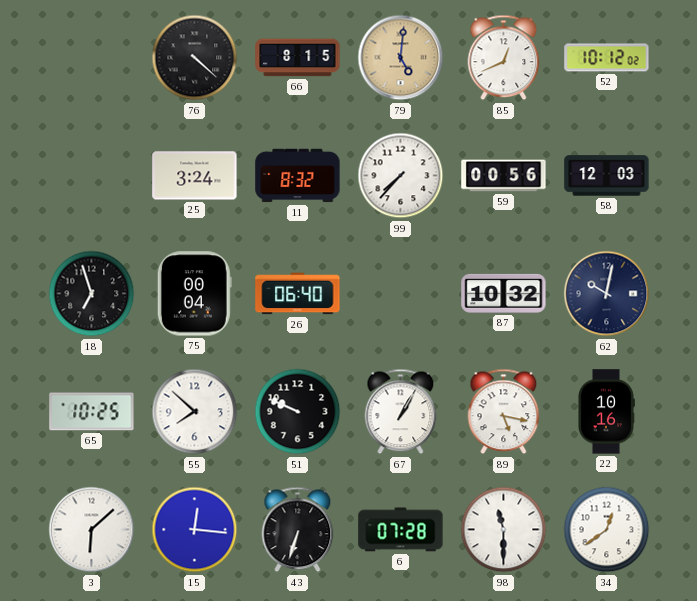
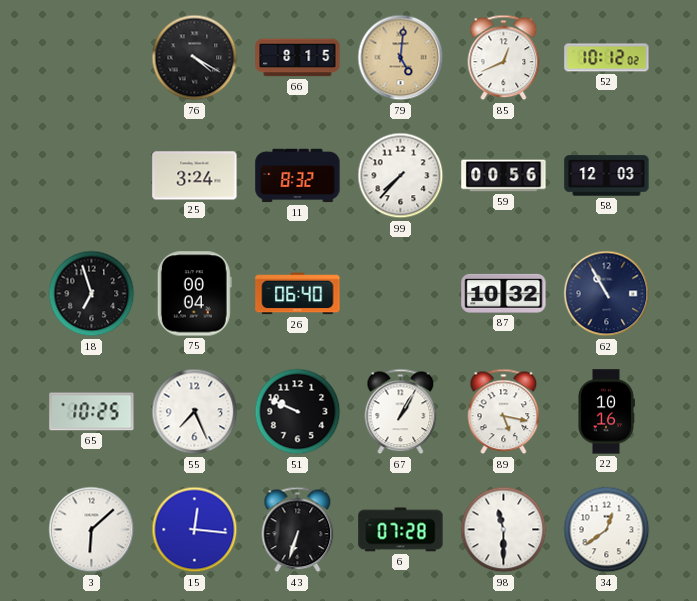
76: 4:22 -> 4:20 (195, 58)
62: 10:02 -> 10:55 (607, 294)
55: 7:52 -> 7:26 (195, 412)
